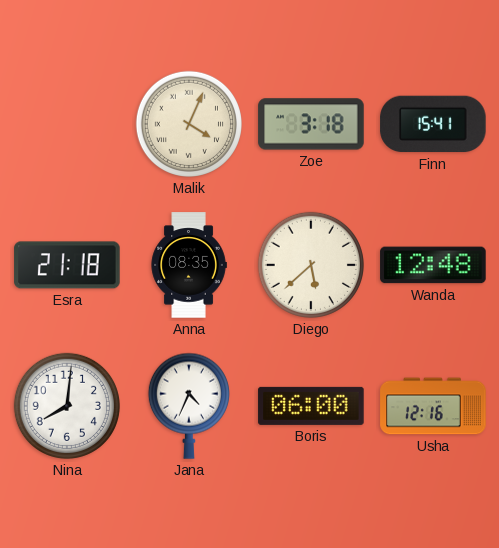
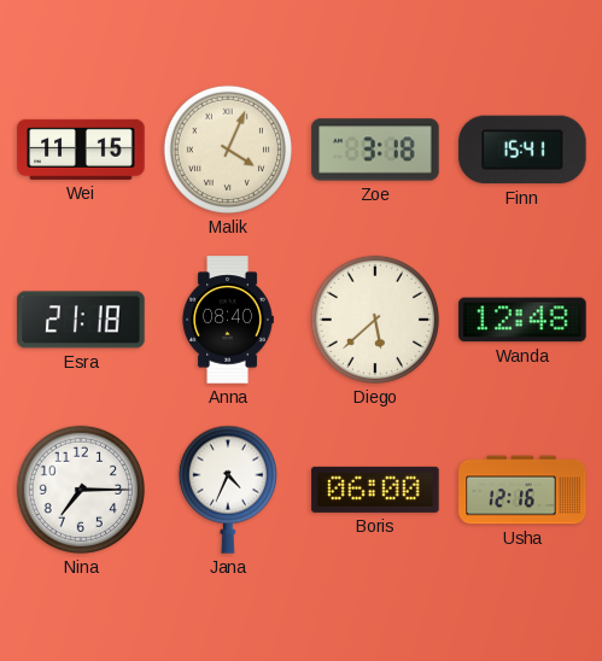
Wei: none -> 11:15 (81, 150)
Anna: 08:35 -> 08:40 (228, 320)
Nina: 8:01 -> 7:15 (81, 490)
